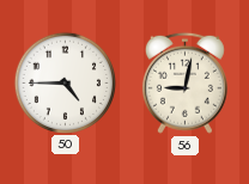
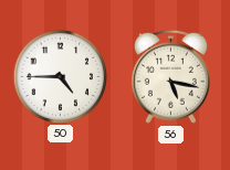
56: 9:02 -> 5:17 (170, 76)
